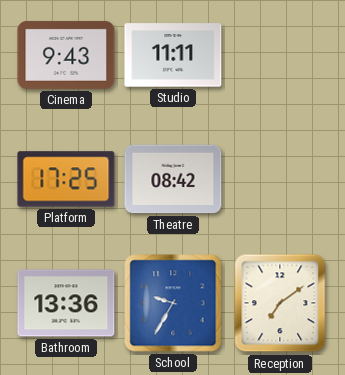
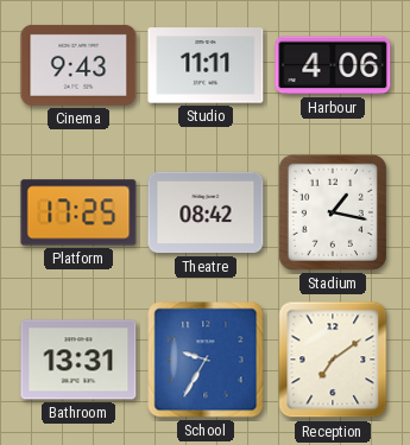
Harbour: none -> 4:06 (333, 65)
Stadium: none -> 1:17 (333, 212)
Bathroom: 13:36 -> 13:31 (78, 360)
